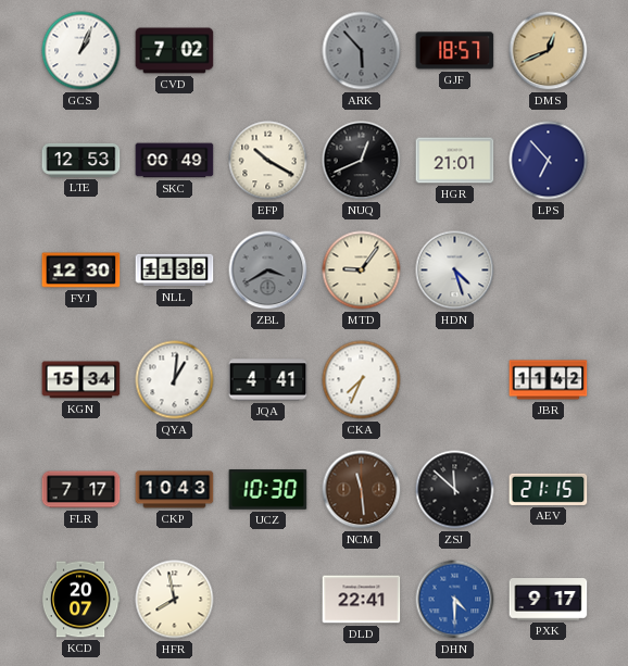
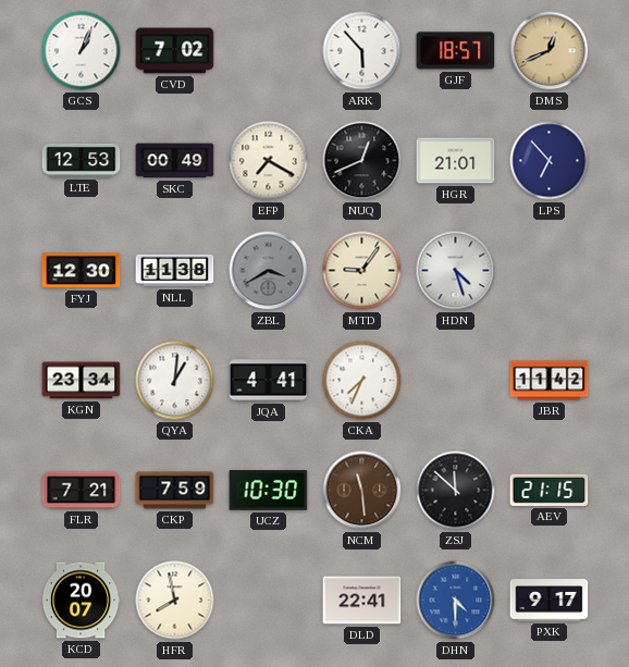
ARK dial: grey -> white (362, 51)
EFP: 10:20 -> 7:20 (269, 161)
KGN: 15:34 -> 23:34 (82, 381)
FLR: 7:17 -> 7:21 (82, 491)
CKP: 10:43 -> 7:59 (175, 491)
